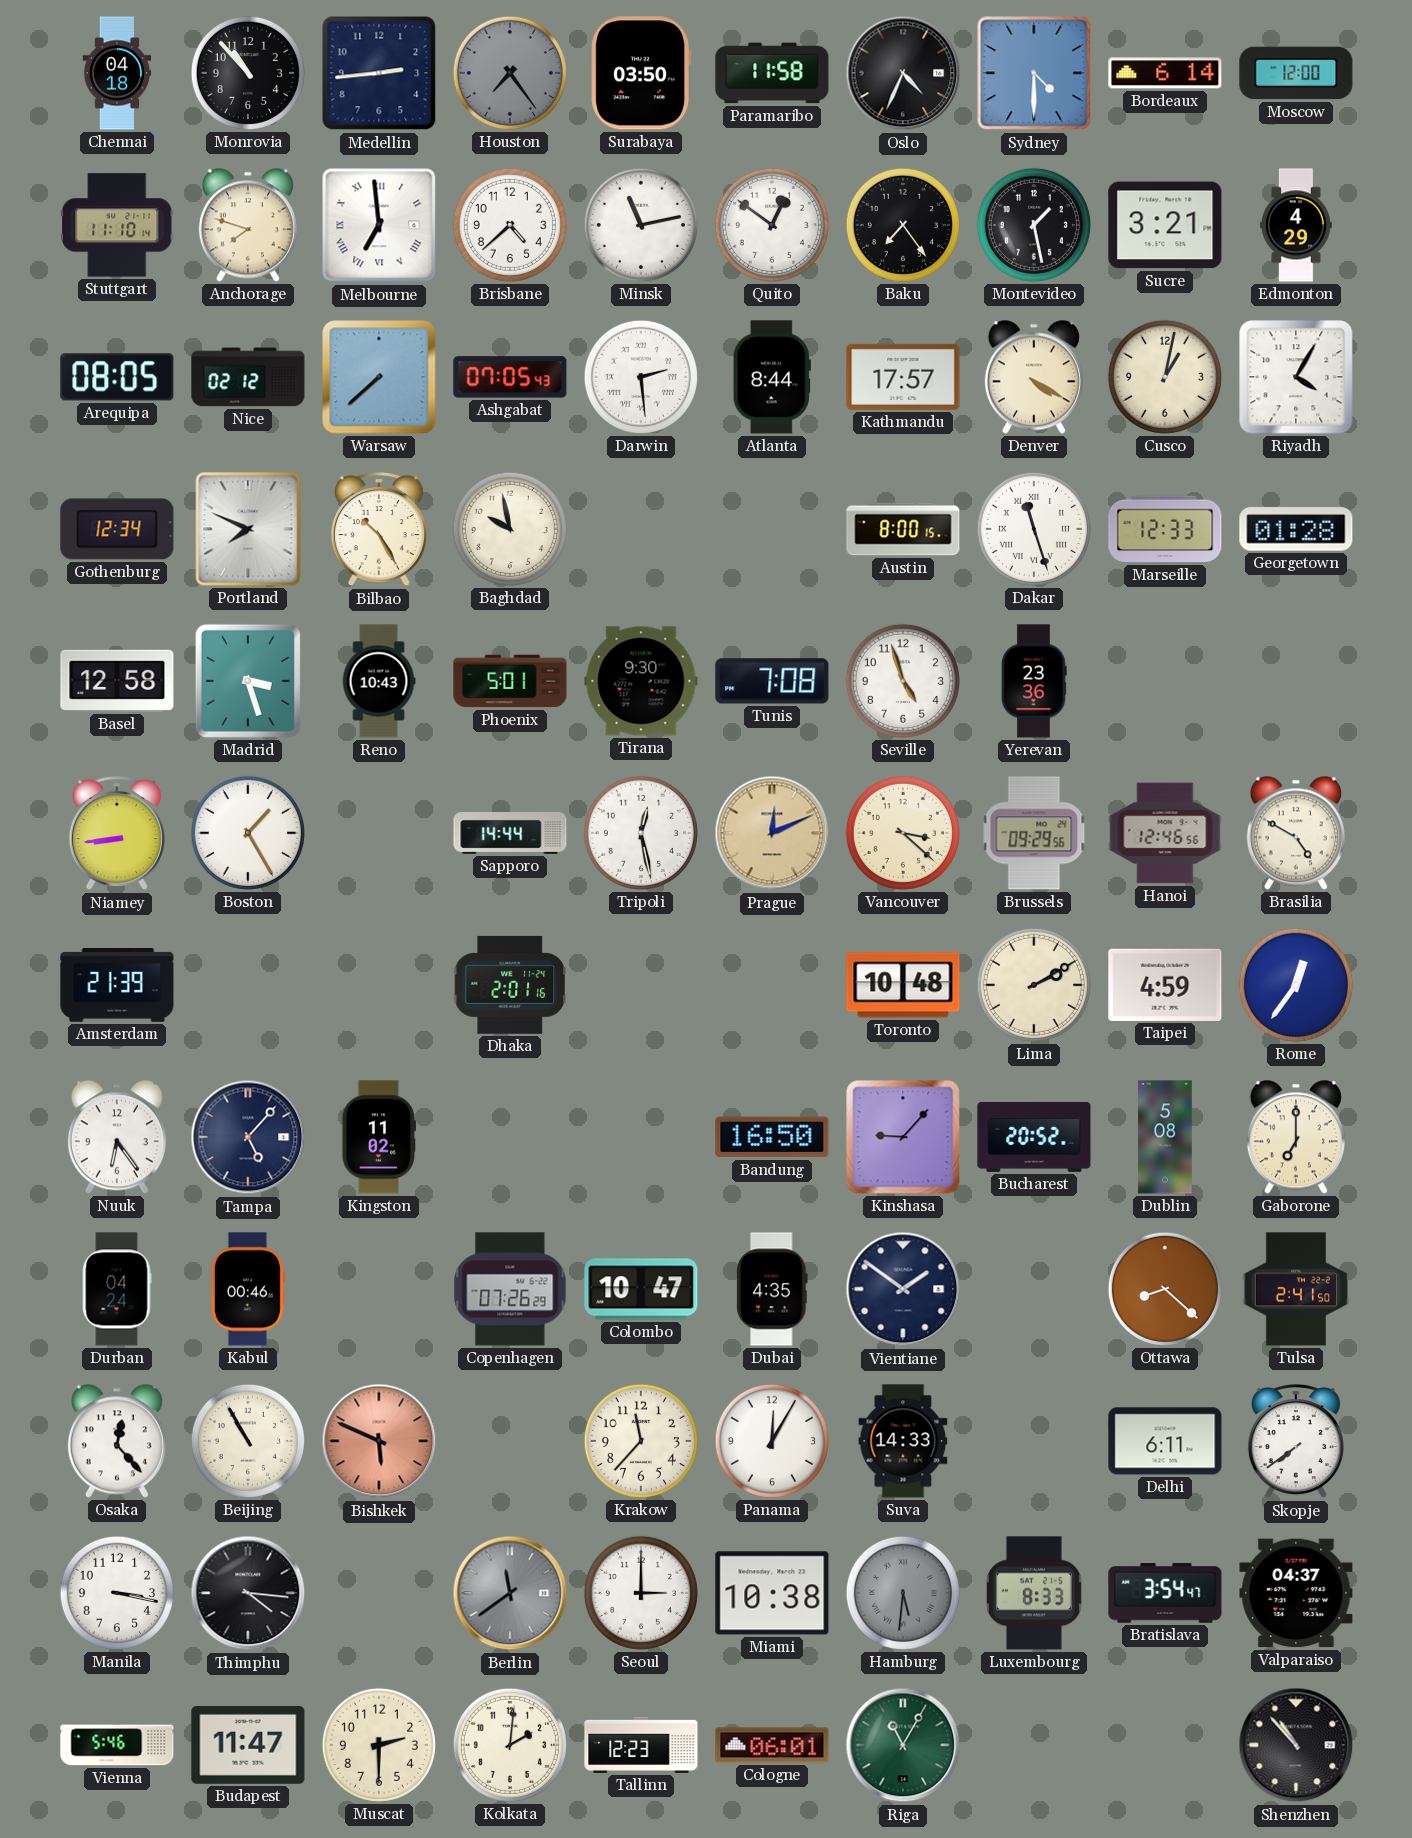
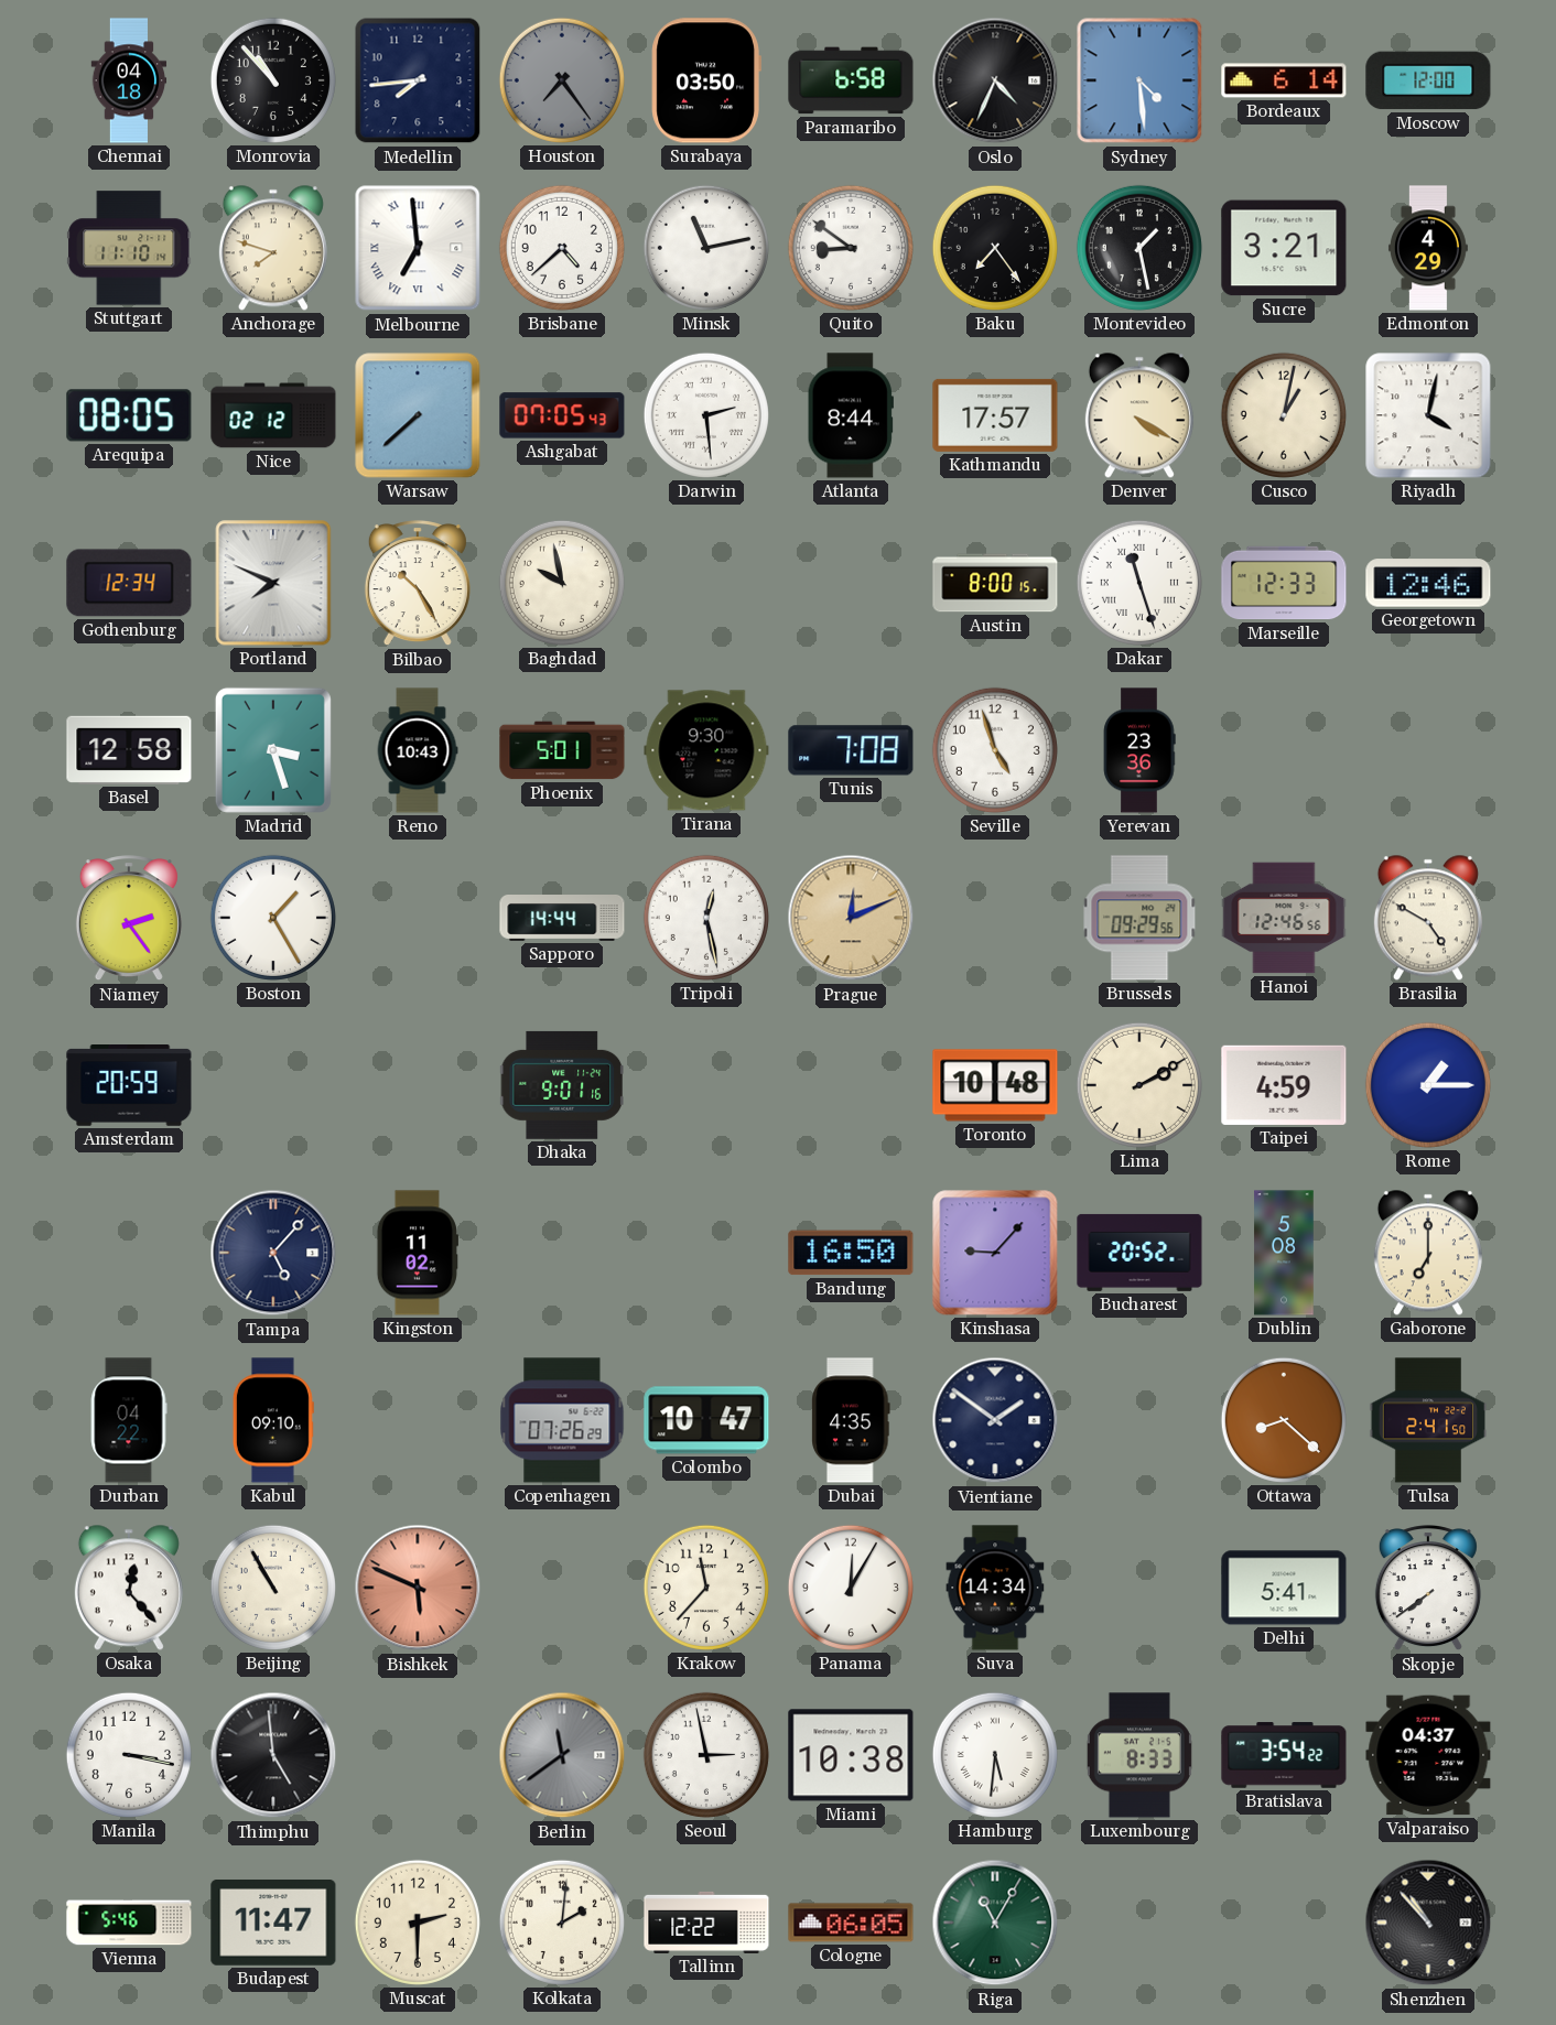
Medellin: 2:44 -> 7:44 (418, 80)
Paramaribo: 11:58 -> 6:58 (851, 80)
Sydney: 4:30 -> 4:29 (1139, 80)
Quito: 12:51 -> 8:51 (851, 248)
Riyadh: 4:05 -> 4:02 (1428, 415)
Georgetown: 01:28 -> 12:46 (1428, 583)
Niamey: 8:44 -> 2:24 (129, 919)
Vancouver: 3:22 -> none (903, 833)
Amsterdam: 21:39 -> 20:59 (129, 1086)
Dhaka: 2:01 -> 9:01 (561, 1085)
Rome: 12:36 -> 1:15 (1428, 1085)
Nuuk: 6:24 -> none (117, 1137)
Durban: 04:24 -> 04:22 (129, 1420)
Kabul: 00:46 -> 09:10 (273, 1420)
Suva: 14:33 -> 14:34 (995, 1588)
Delhi: 6:11 -> 5:41 (1284, 1588)
Thimphu: 4:16 -> 4:59 (273, 1755)
Seoul: 3:00 -> 2:58 (706, 1755)
Hamburg dial: grey -> white (995, 1755)
Bratislava: 3:54:47 -> 3:54:22 (1284, 1755)
Tallinn: 12:23 -> 12:22 (706, 1923)
Cologne: 06:01 -> 06:05 (851, 1923)
